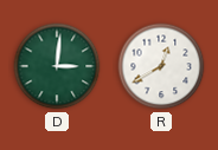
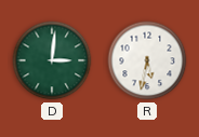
R: 12:40 -> 5:32 (147, 60)
